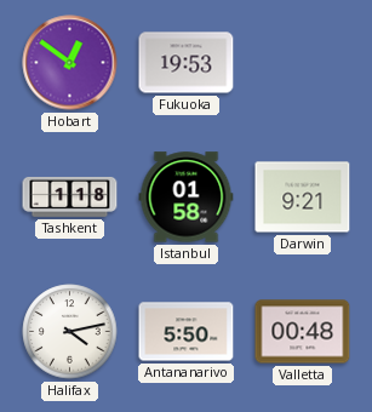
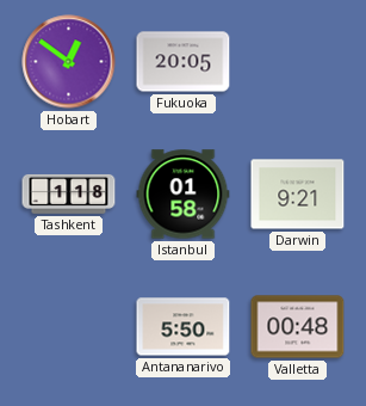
Fukuoka: 19:53 -> 20:05 (184, 62)
Halifax: 4:13 -> none (70, 332)
